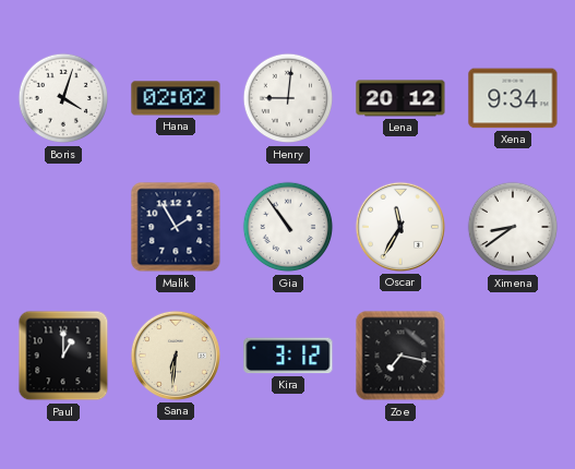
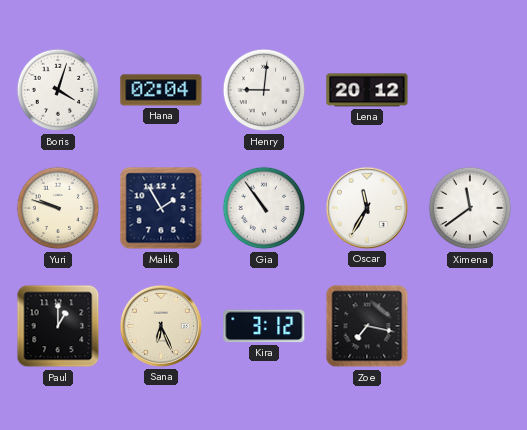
Hana: 02:02 -> 02:04 (161, 90)
Xena: 9:34 -> none (513, 98)
Yuri: none -> 9:48 (58, 208)
Ximena: 8:39 -> 11:39 (470, 208)
Sana: 6:31 -> 6:26 (161, 326)
